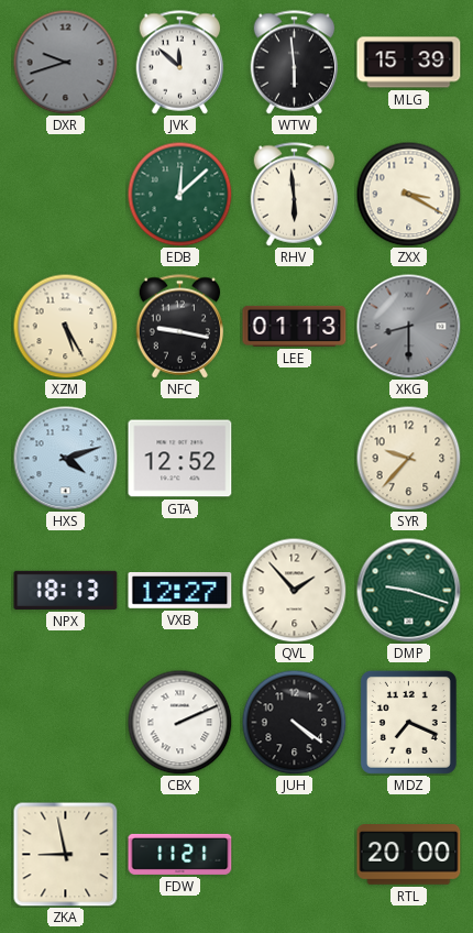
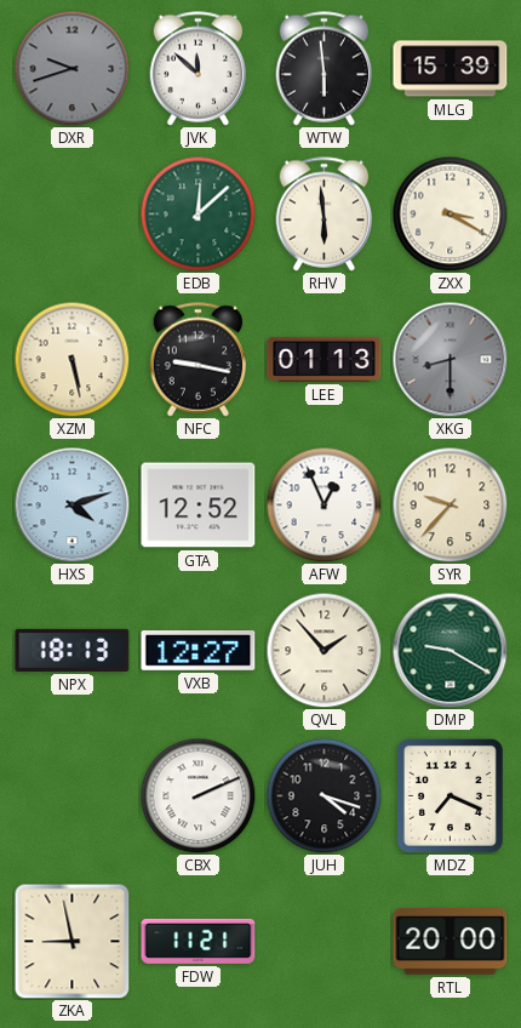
XZM: 5:25 -> 5:28 (71, 359)
AFW: none -> 12:56 (324, 504)
DMP: 9:18 -> 9:20 (450, 650)
JUH: 4:21 -> 4:18 (324, 795)
